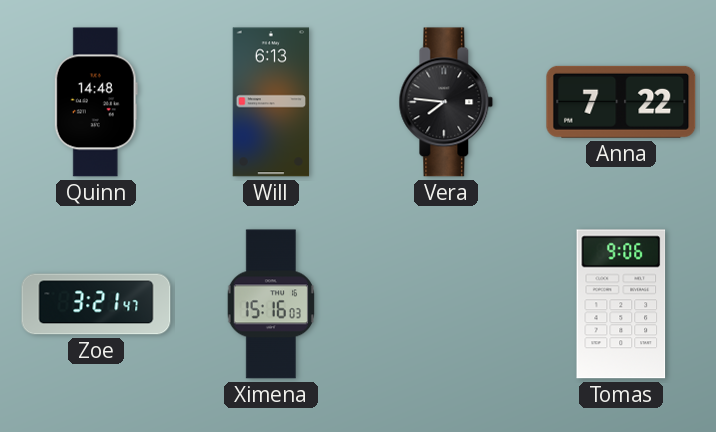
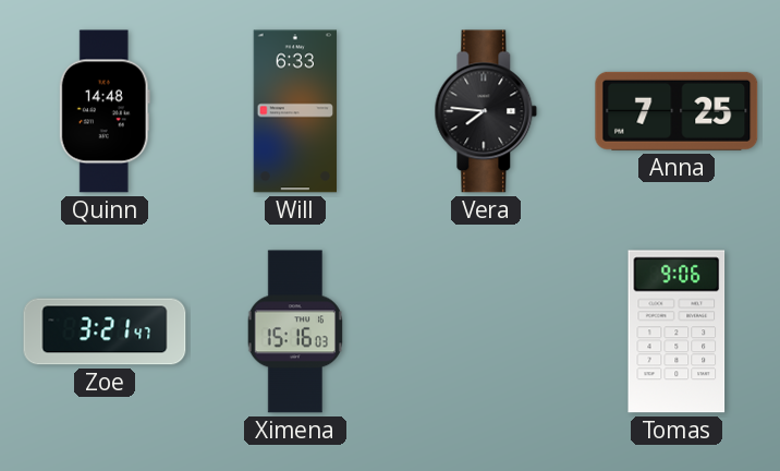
Will: 6:13 -> 6:33 (295, 111)
Anna: 7:22 -> 7:25 (677, 111)
